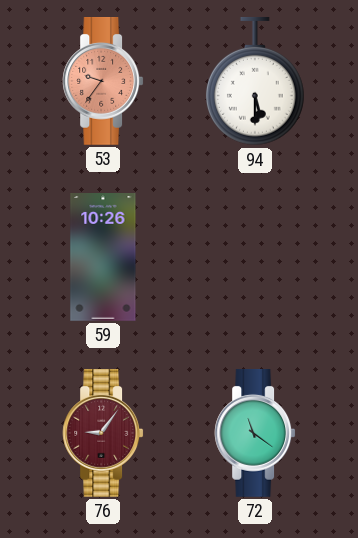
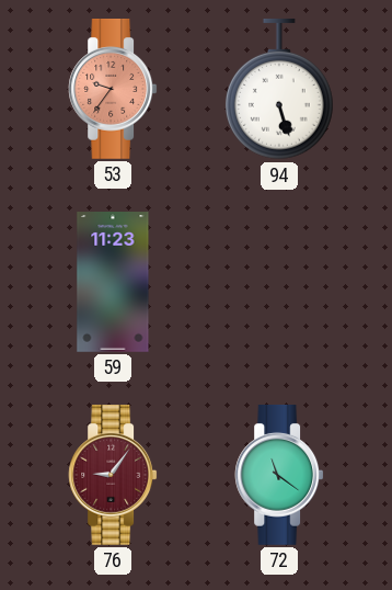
94: 5:30 -> 5:27 (279, 89)
59: 10:26 -> 11:23 (113, 283)
